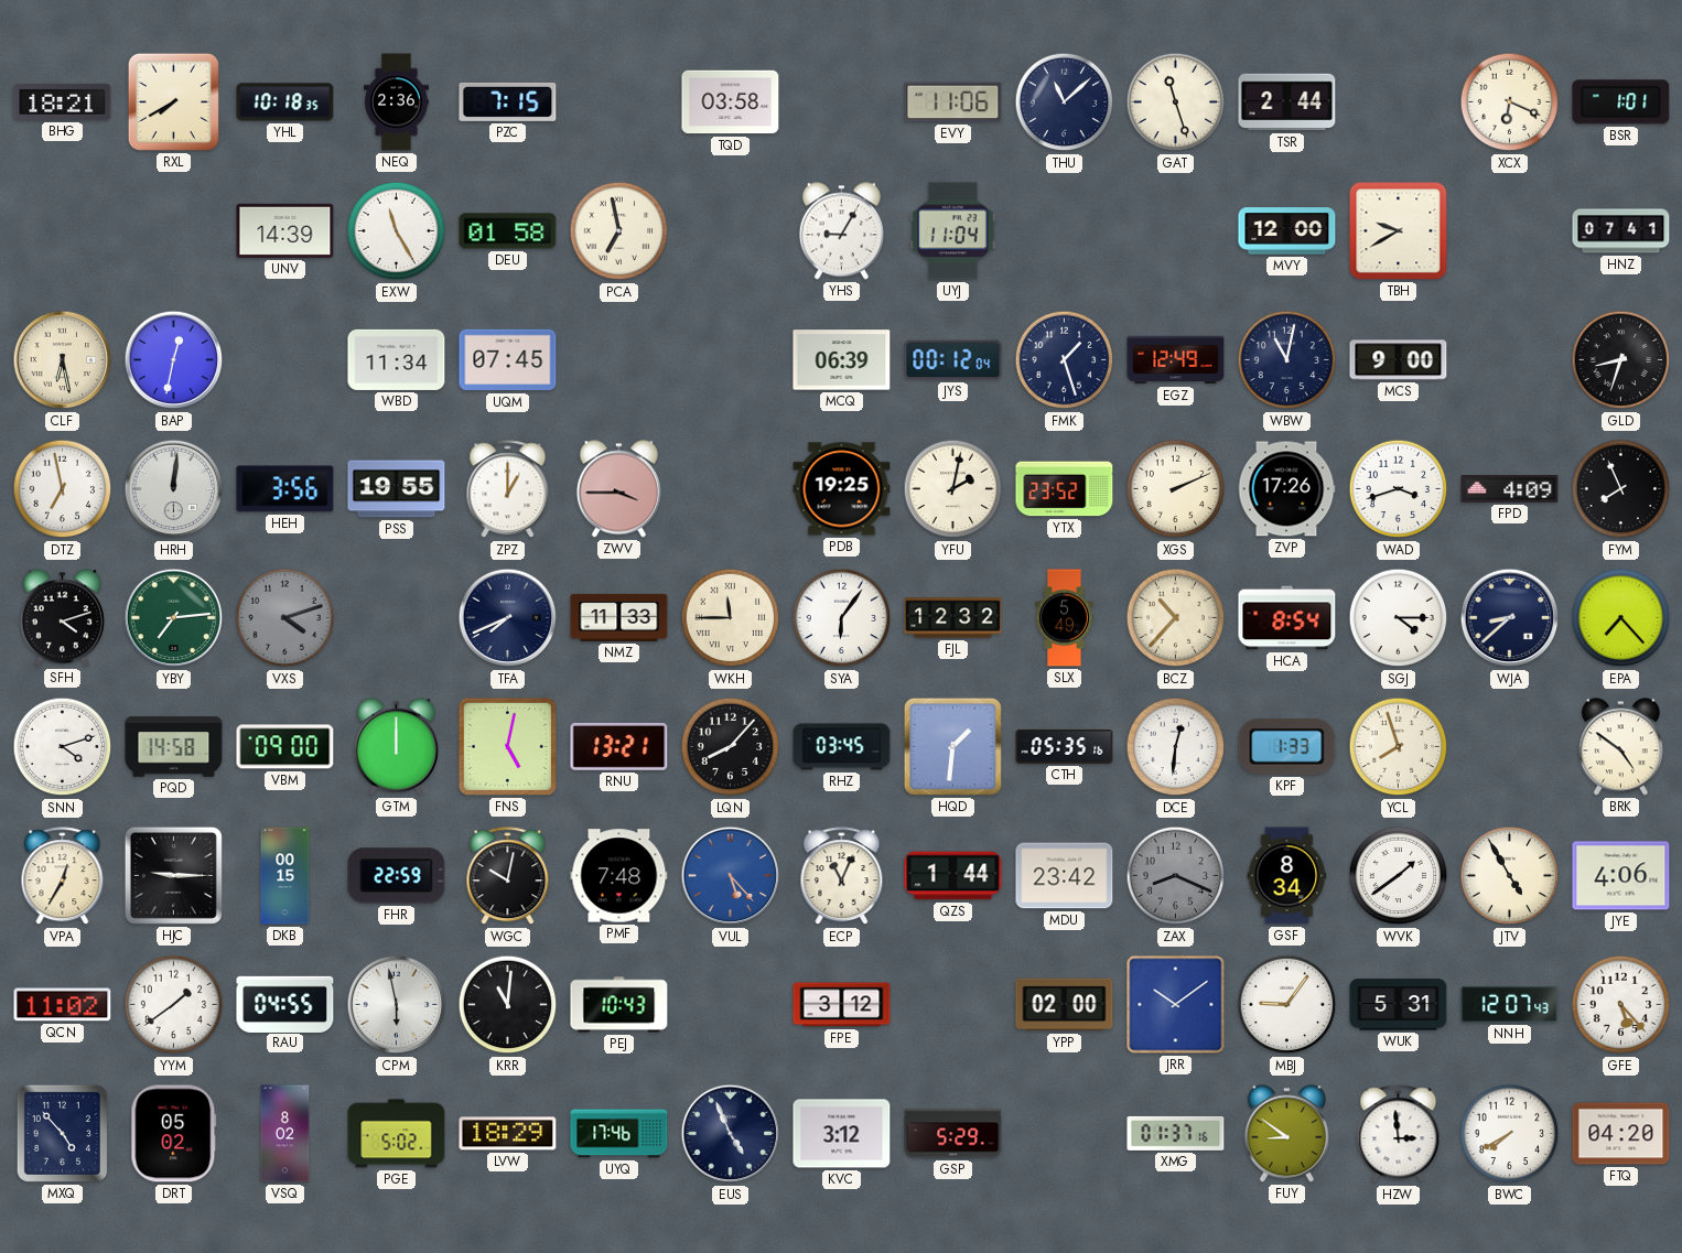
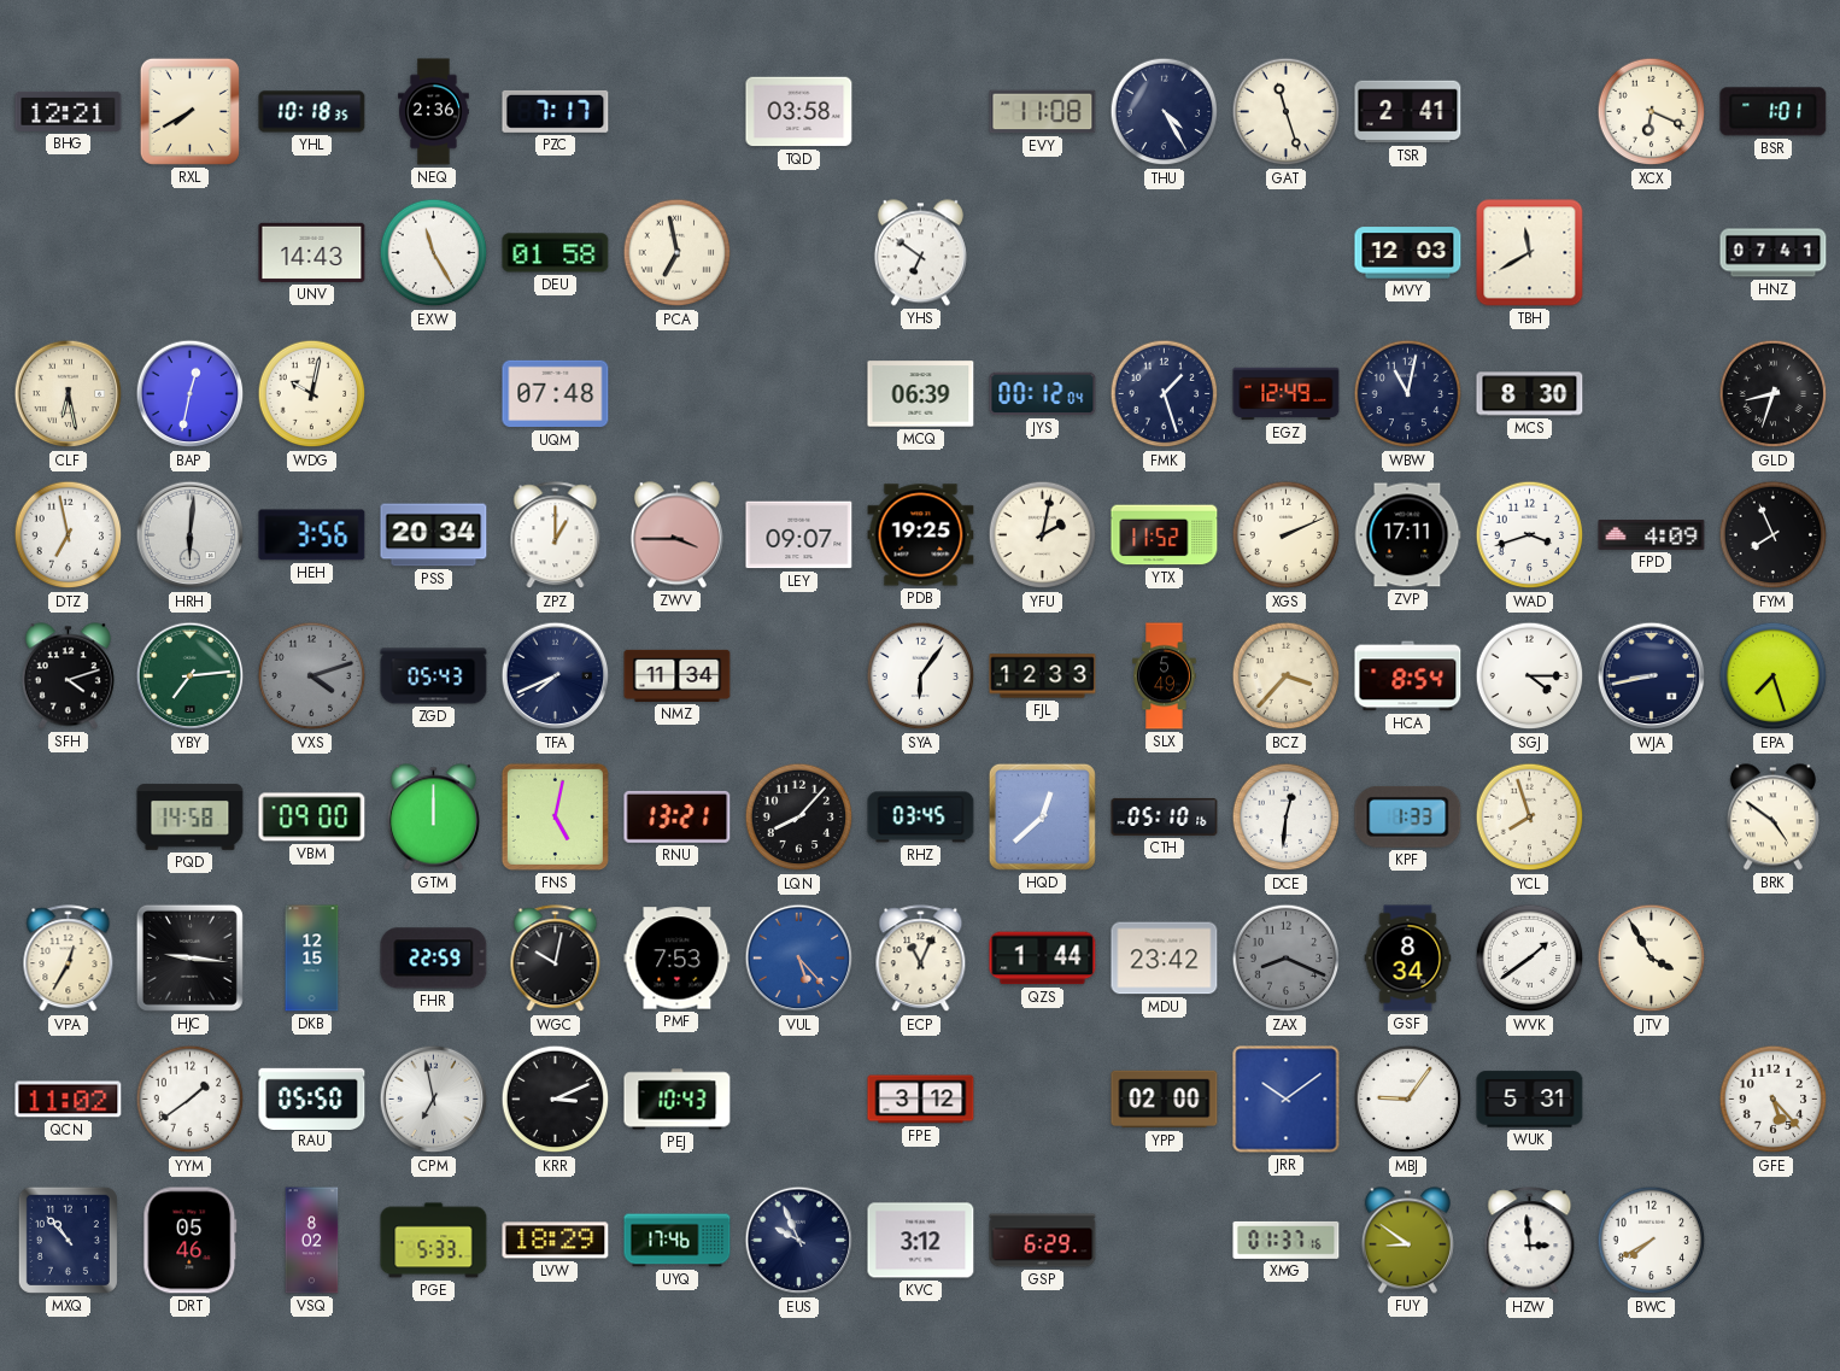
BHG: 18:21 -> 12:21 (69, 111)
PZC: 7:15 -> 7:17 (556, 111)
EVY: 11:06 -> 11:08 (1043, 112)
THU: 11:08 -> 4:25 (1165, 112)
TSR: 2:44 -> 2:41 (1408, 112)
UNV: 14:39 -> 14:43 (312, 252)
YHS: 9:05 -> 6:51 (920, 253)
UYJ: 11:04 -> none (953, 231)
MVY: 12:00 -> 12:03 (1408, 253)
TBH: 9:40 -> 11:40 (1530, 253)
WDG: none -> 10:02 (312, 394)
WBD: 11:34 -> none (397, 359)
UQM: 07:45 -> 07:48 (556, 394)
MCS: 9:00 -> 8:30 (1530, 394)
HRH: 12:01 -> 6:01 (191, 535)
PSS: 19:55 -> 20:34 (434, 535)
LEY: none -> 09:07 (799, 535)
YTX: 23:52 -> 11:52 (1165, 535)
ZVP: 17:26 -> 17:11 (1407, 535)
ZGD: none -> 05:43 (434, 676)
NMZ: 11:33 -> 11:34 (678, 675)
WKH: 11:45 -> none (731, 618)
FJL: 12:32 -> 12:33 (1043, 676)
BCZ: 10:37 -> 3:37 (1287, 676)
WJA: 8:38 -> 8:43 (1652, 676)
EPA: 7:23 -> 7:27 (1774, 676)
SNN: 4:12 -> none (63, 747)
HQD: 1:31 -> 12:38 (1042, 816)
CTH: 05:35 -> 05:10 (1165, 816)
HJC: 9:15 -> 9:16 (189, 957)
DKB: 00:15 -> 12:15 (312, 959)
PMF: 7:48 -> 7:53 (678, 959)
JTV: 4:55 -> 3:55 (1652, 959)
JYE: 4:06 -> none (1621, 876)
RAU: 04:55 -> 05:50 (312, 1098)
CPM: 5:58 -> 6:58 (434, 1100)
KRR: 11:01 -> 3:11 (556, 1100)
NNH: 12:07 -> none (1510, 1004)
MXQ: 4:53 -> 10:53 (68, 1240)
DRT: 05:02 -> 05:46 (191, 1241)
PGE: 5:02 -> 5:33 (434, 1241)
EUS: 4:56 -> 9:56 (799, 1241)
GSP: 5:29 -> 6:29 (1043, 1241)
FTQ: 04:20 -> none (1621, 1134)
